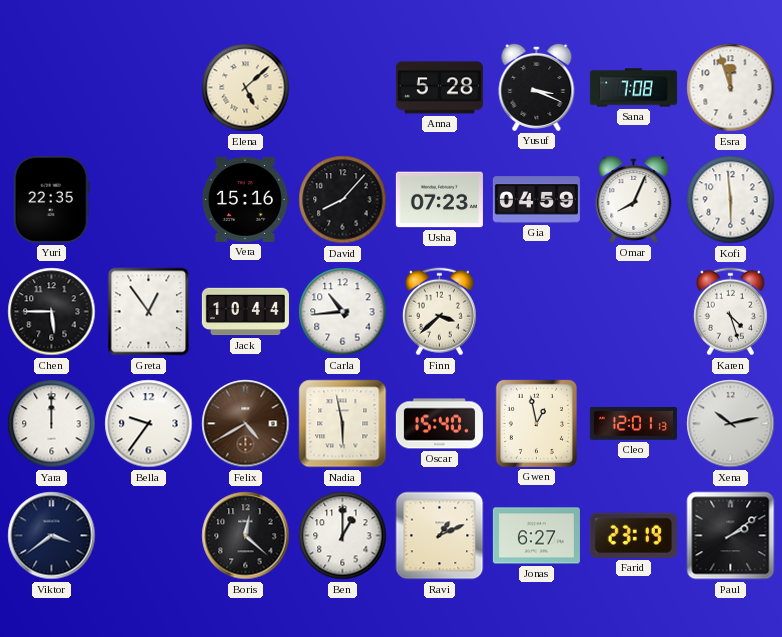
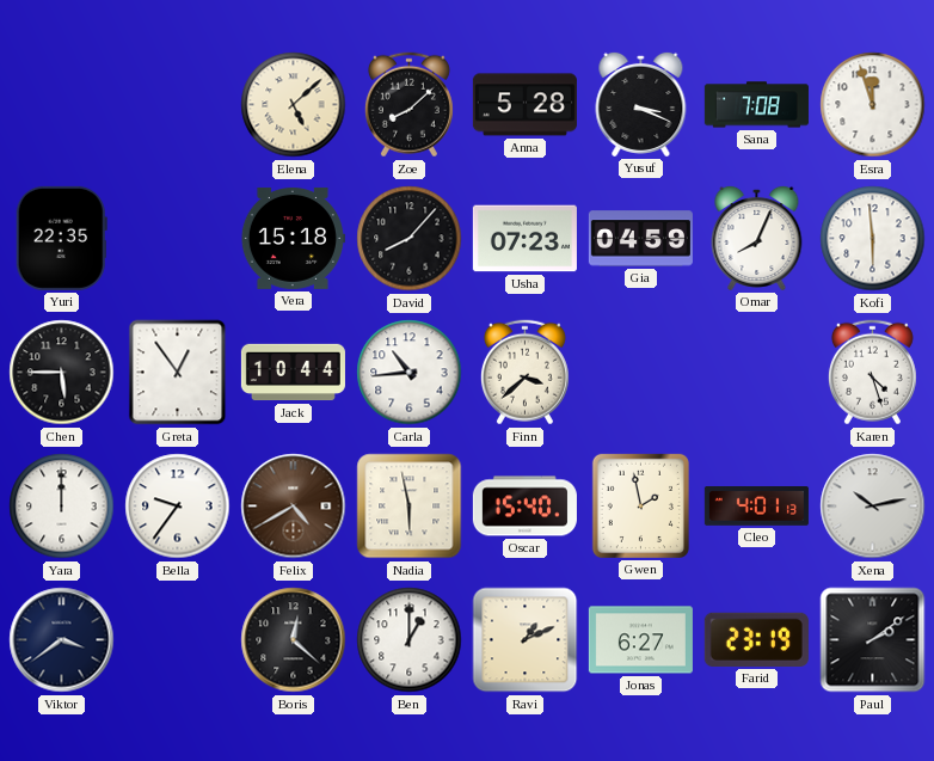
Zoe: none -> 8:08 (408, 105)
Vera: 15:16 -> 15:18 (293, 238)
Gwen: 12:58 -> 1:58 (640, 505)
Cleo: 12:01 -> 4:01 (756, 507)
